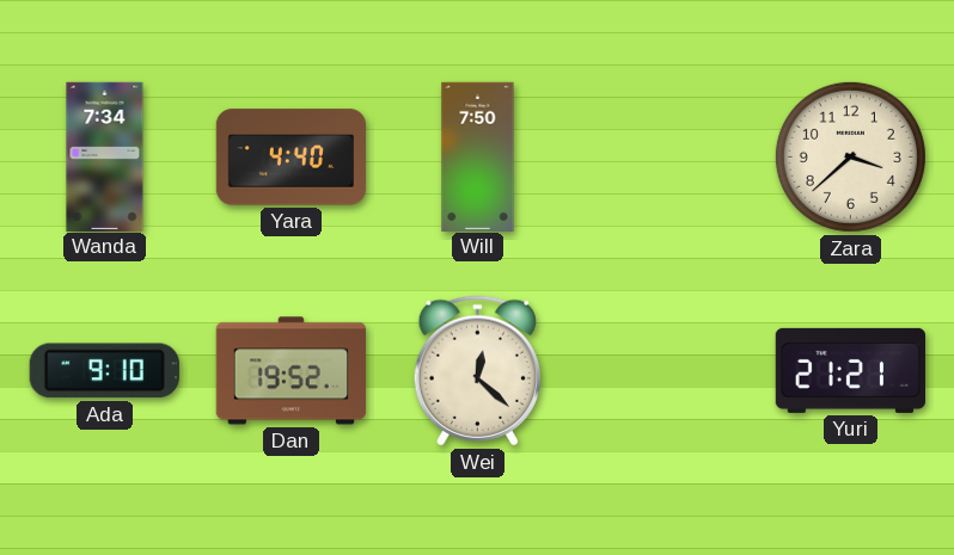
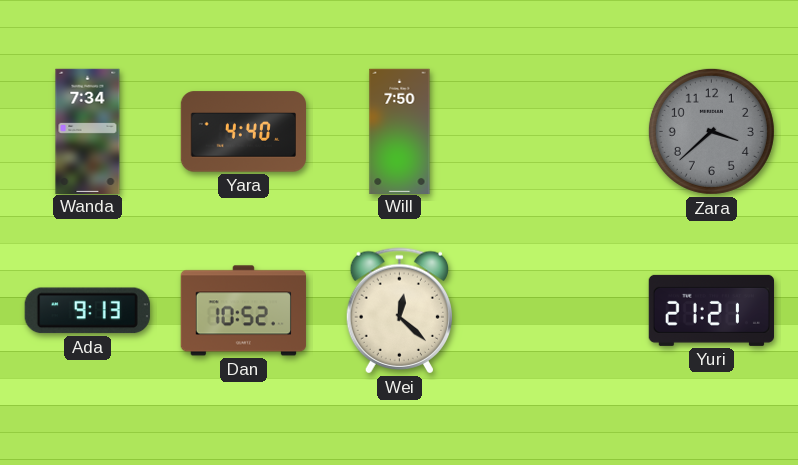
Zara dial: cream -> grey (711, 131)
Ada: 9:10 -> 9:13 (87, 311)
Dan: 19:52 -> 10:52 (243, 311)
